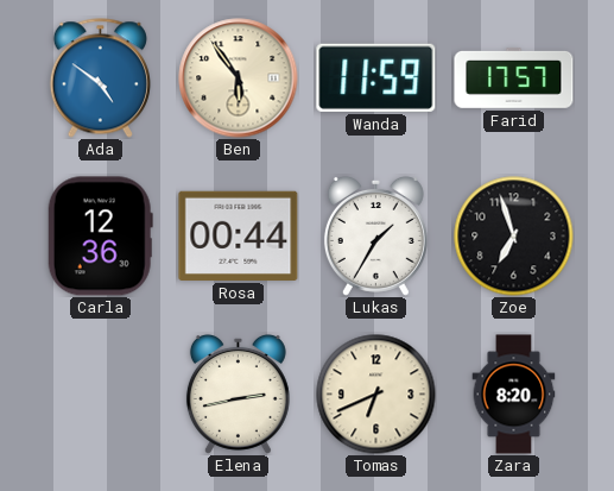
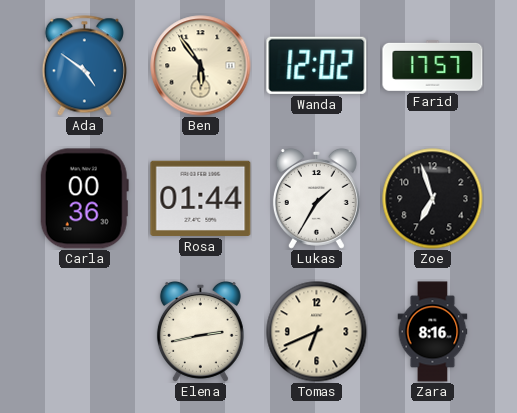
Wanda: 11:59 -> 12:02 (317, 65)
Carla: 12:36 -> 00:36 (84, 199)
Rosa: 00:44 -> 01:44 (201, 198)
Zara: 8:20 -> 8:16 (433, 332)
